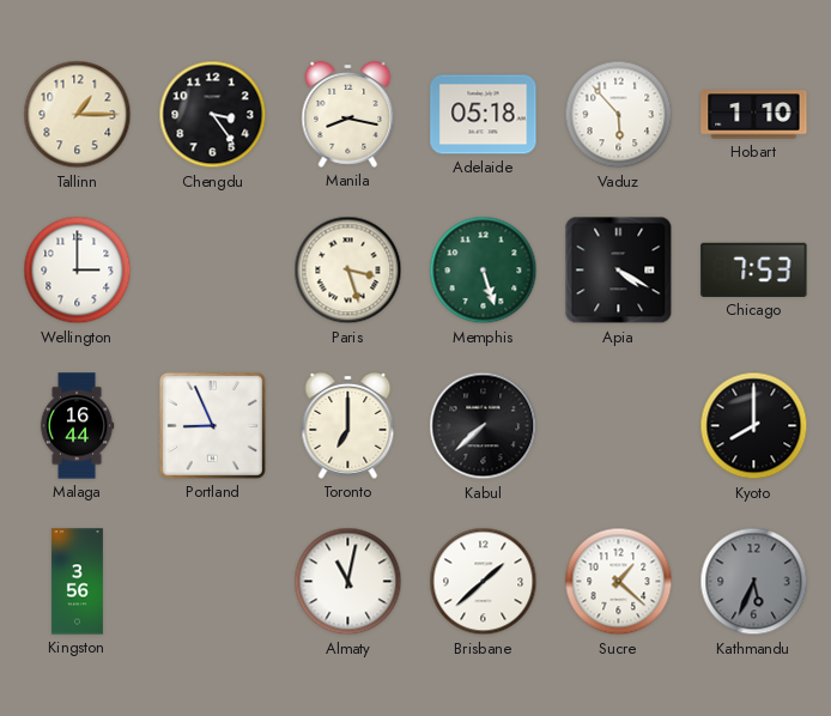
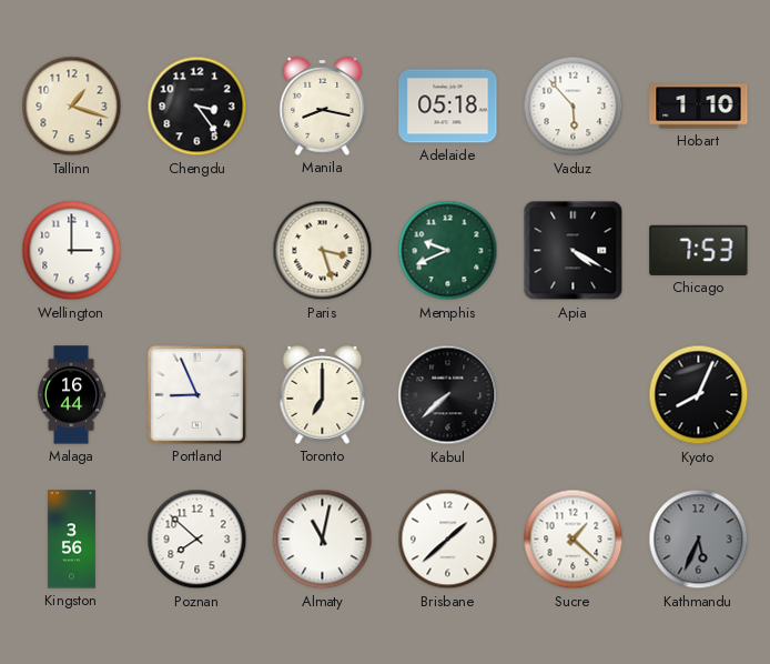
Tallinn: 1:15 -> 1:18 (72, 107)
Memphis: 5:27 -> 9:41 (448, 251)
Kyoto: 8:00 -> 8:04 (699, 395)
Poznan: none -> 7:52 (197, 540)
